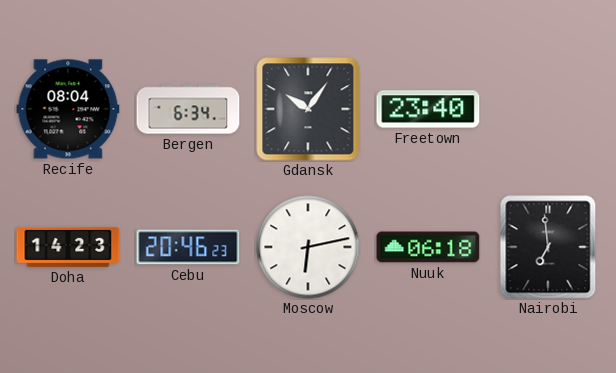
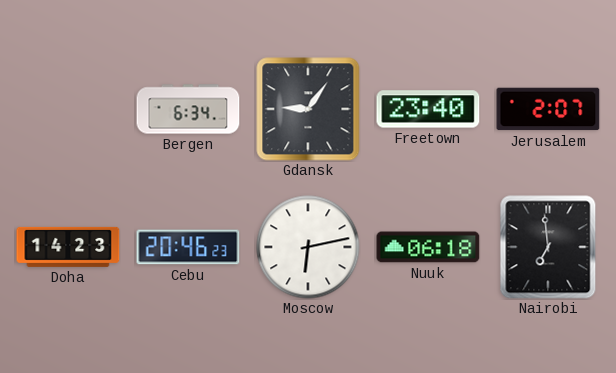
Recife: 08:04 -> none (68, 109)
Gdansk: 10:06 -> 9:06 (308, 109)
Jerusalem: none -> 2:07 (548, 109)
